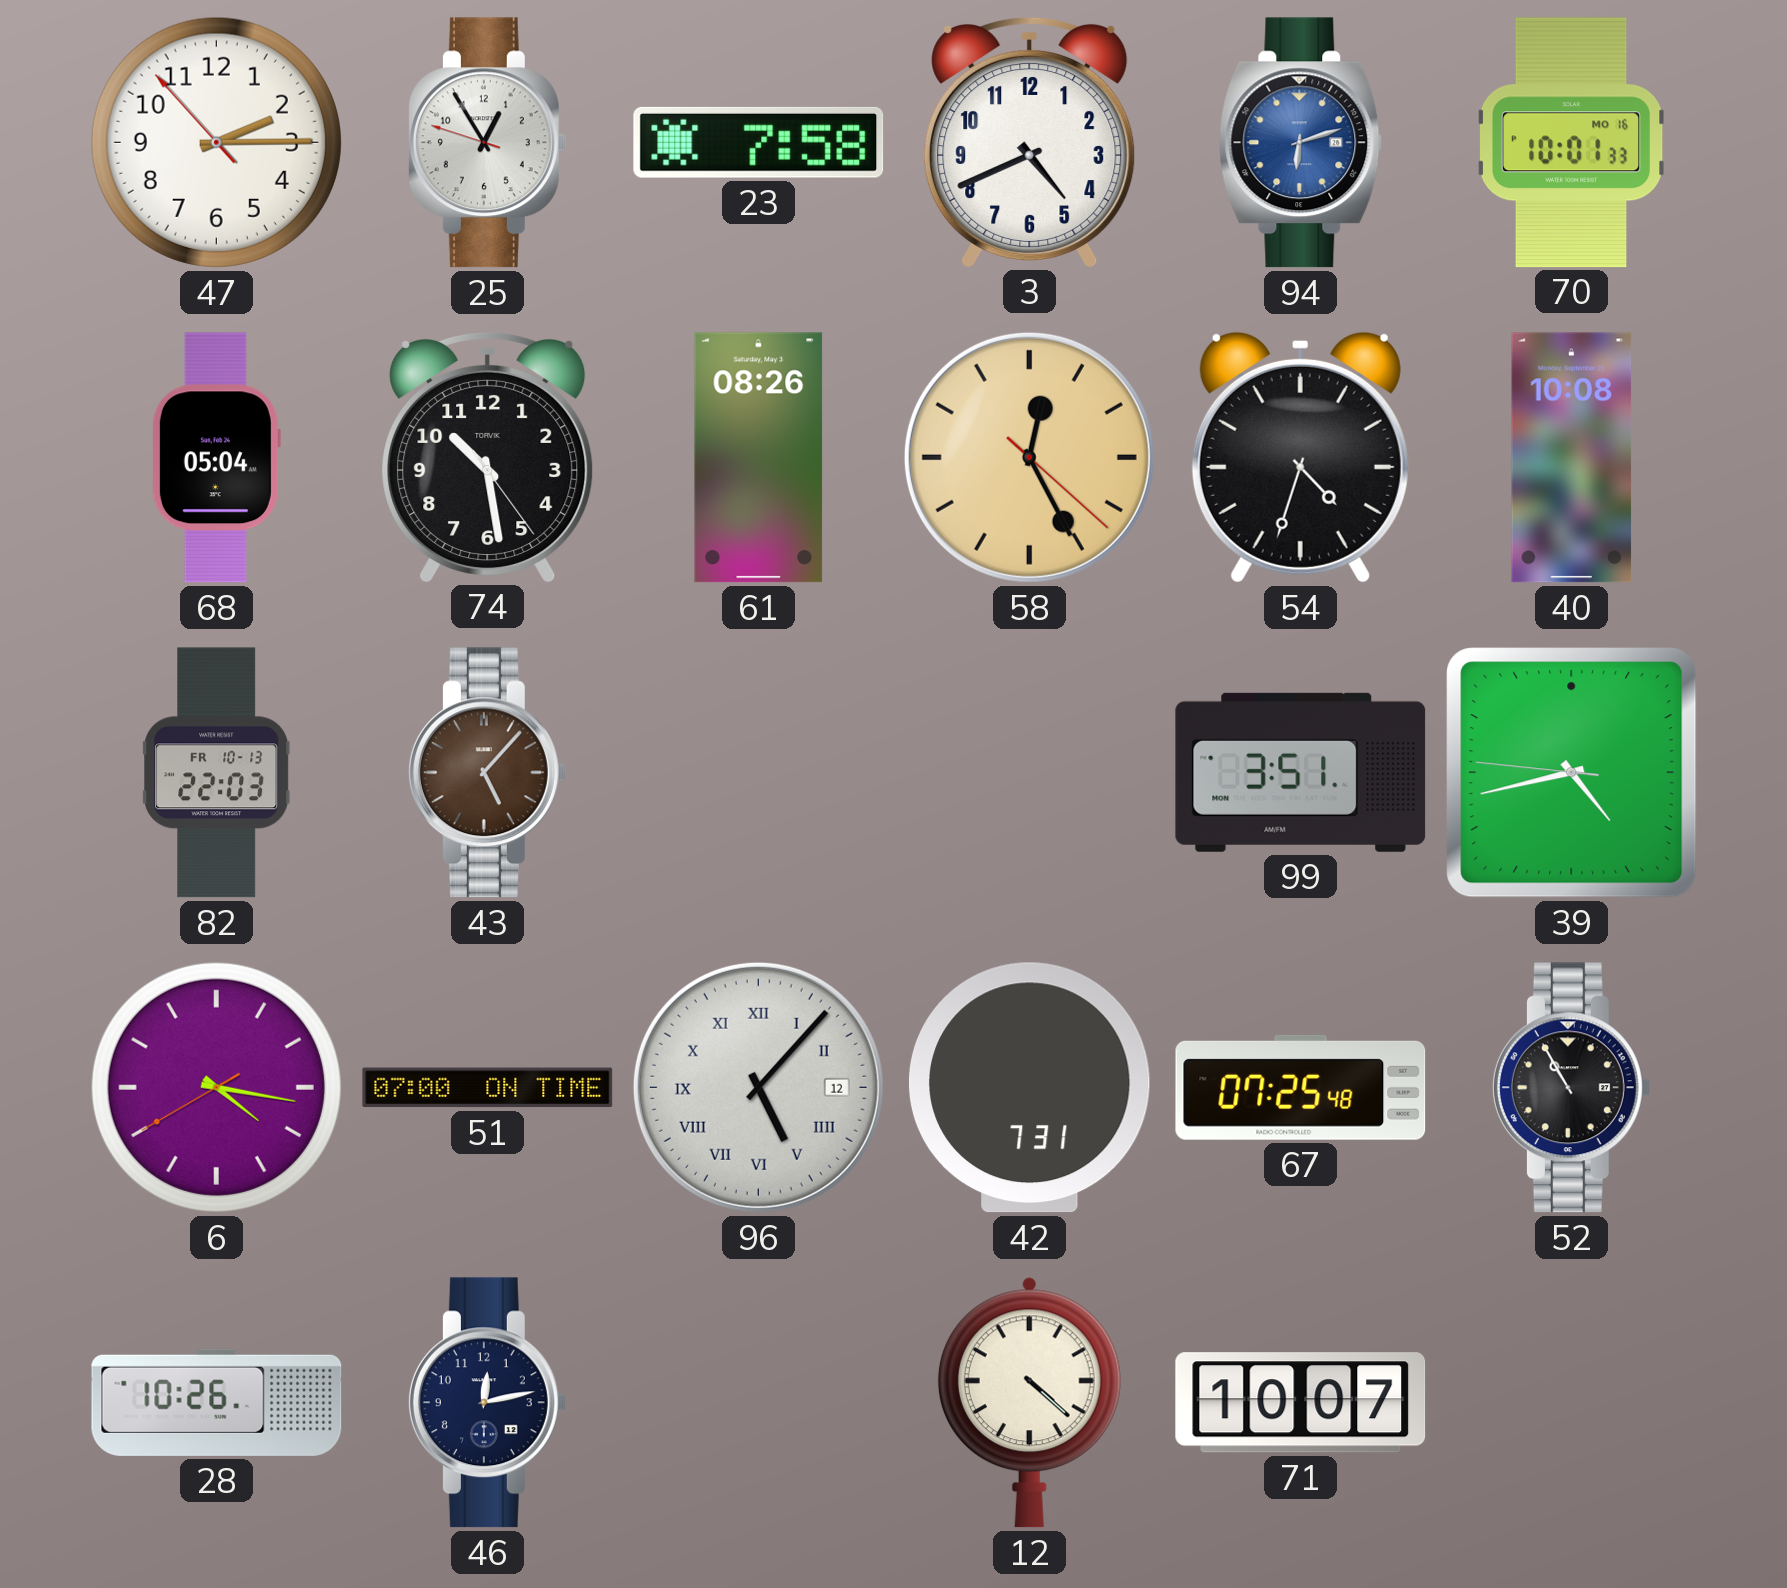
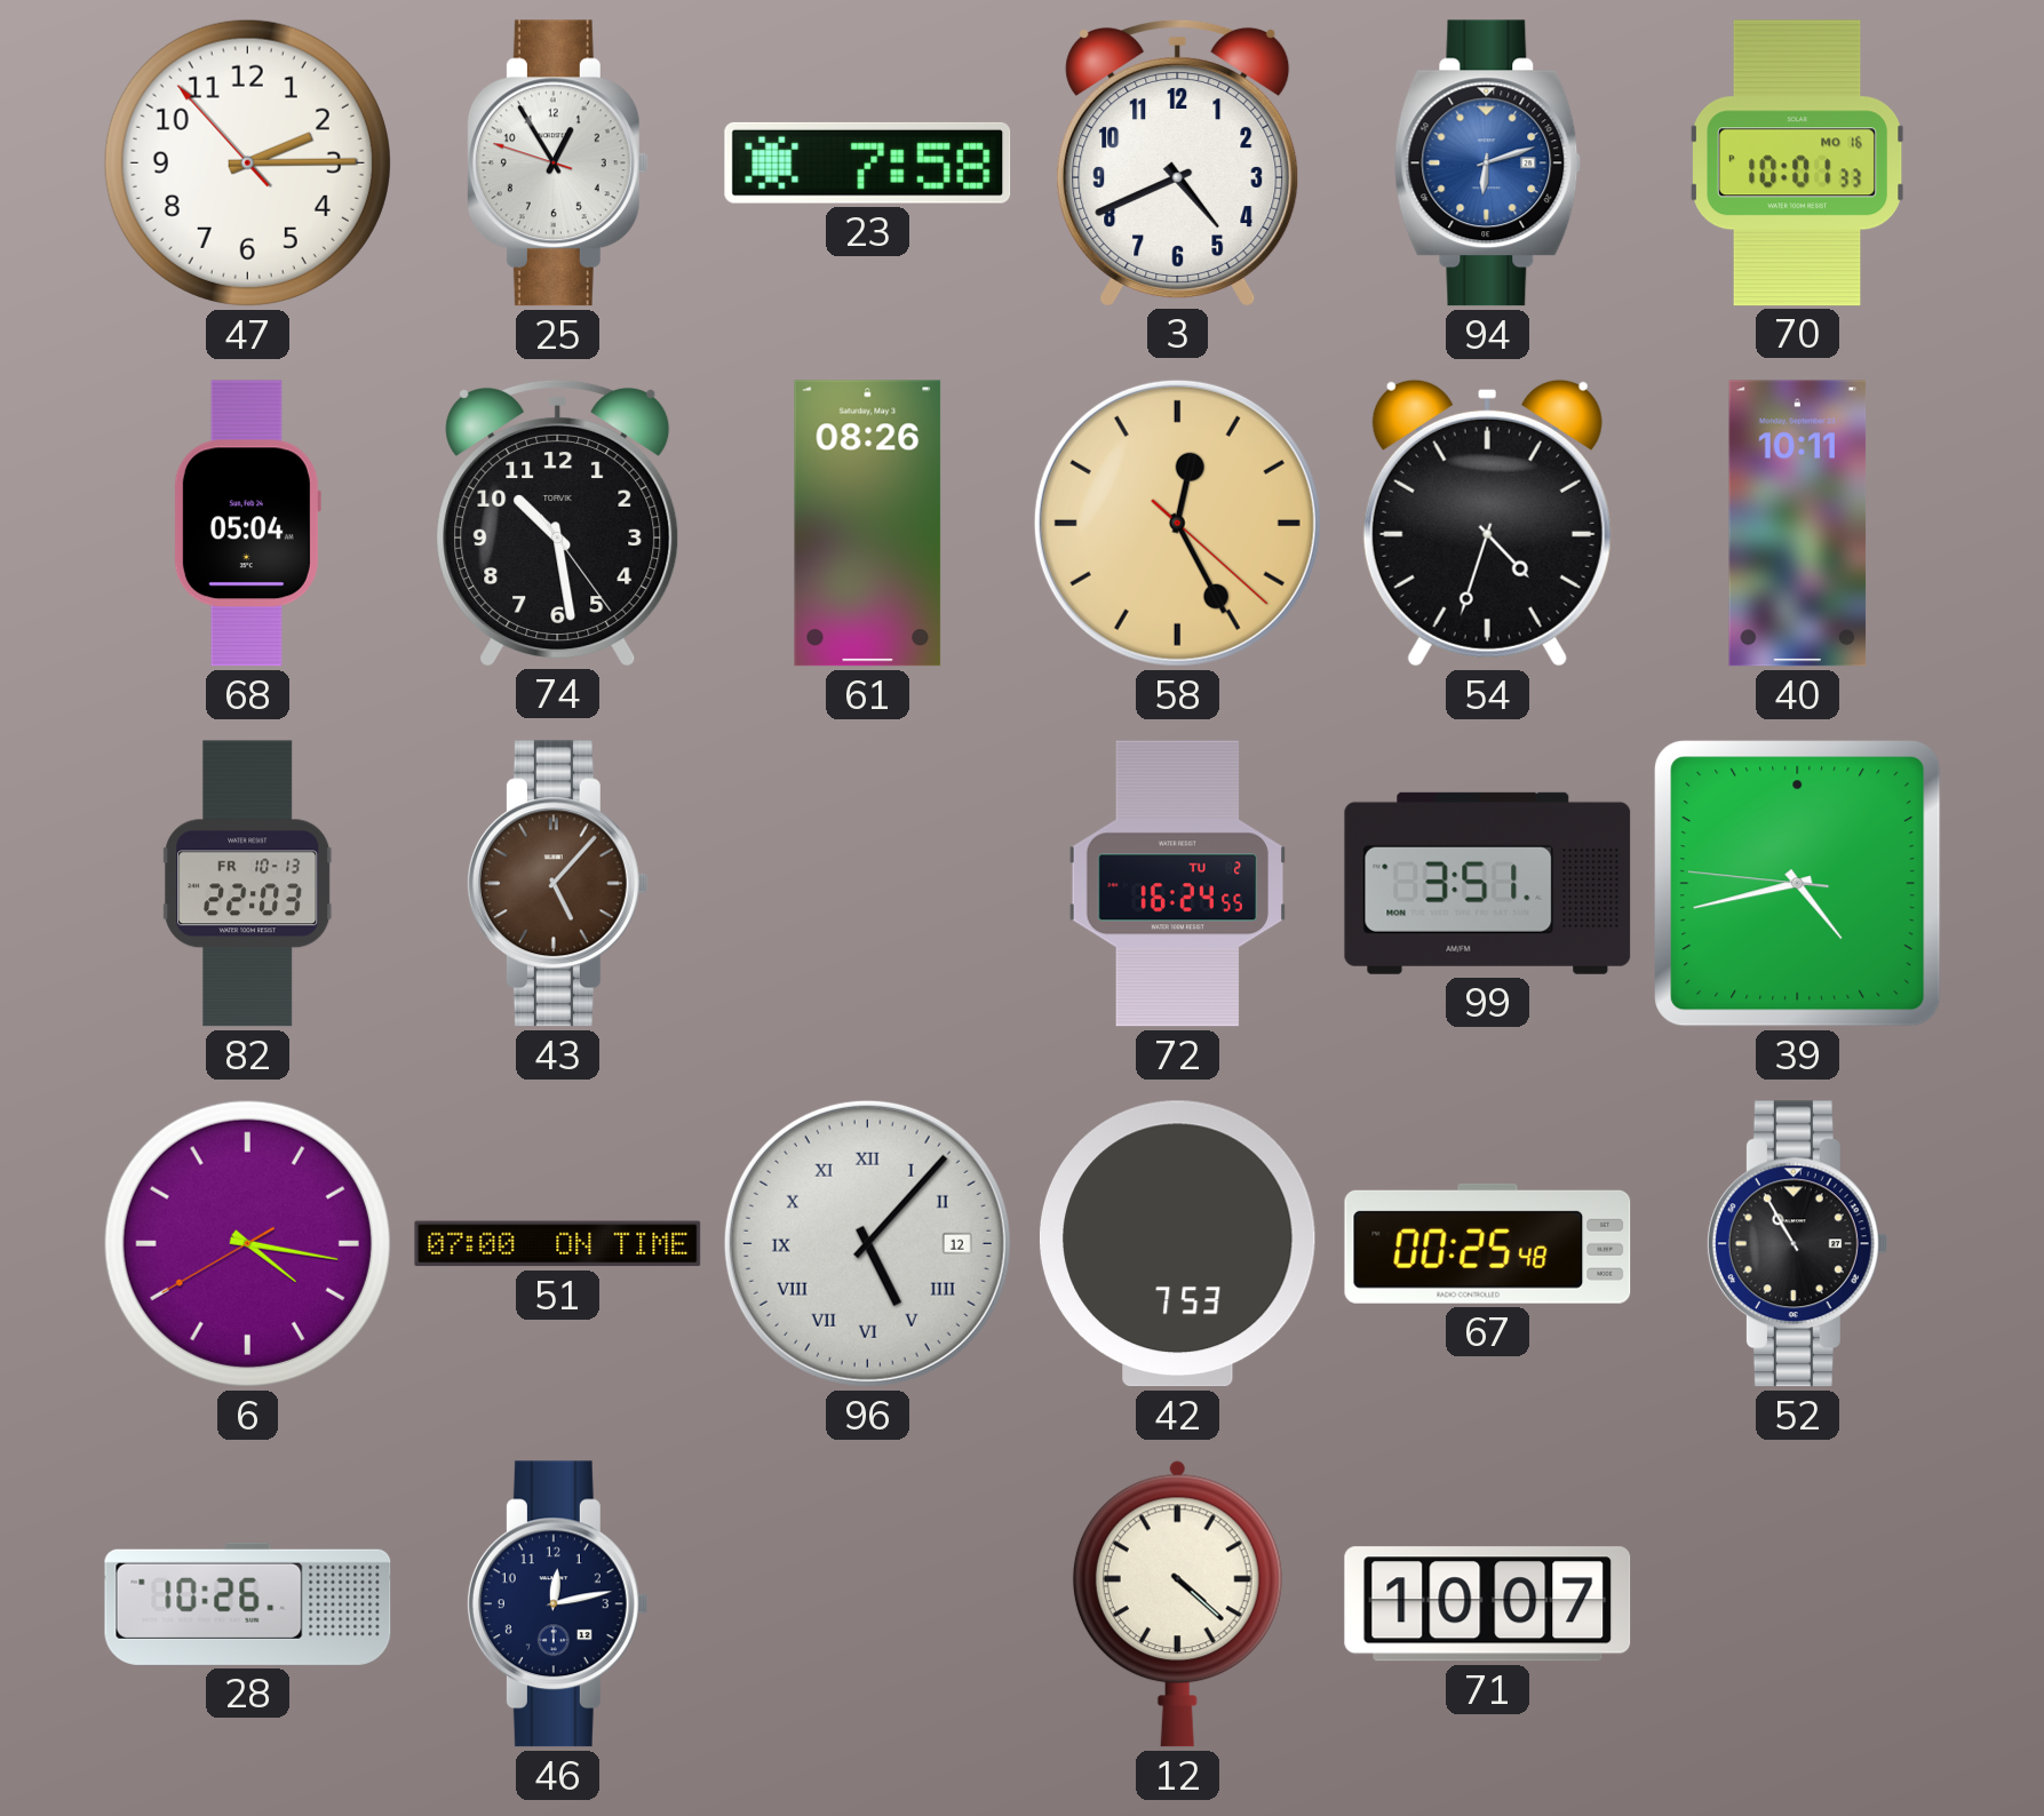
40: 10:08 -> 10:11 (1798, 524)
72: none -> 16:24 (1178, 884)
42: 7:31 -> 7:53 (1177, 1244)
67: 07:25 -> 00:25 (1488, 1243)
